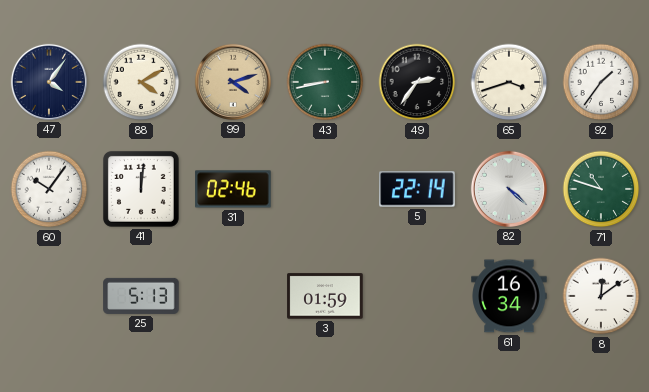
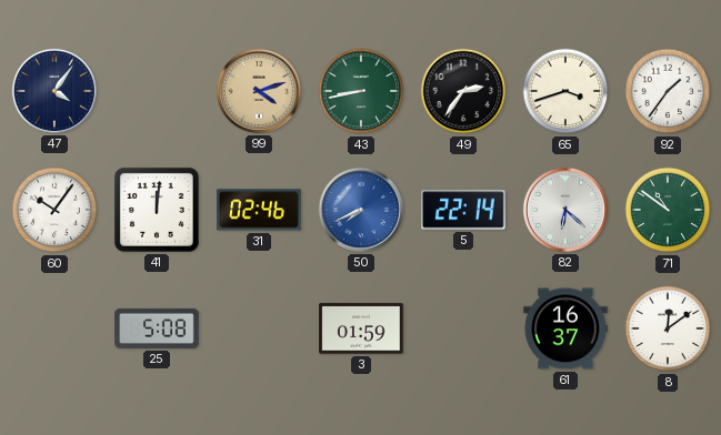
88: 4:10 -> none (141, 82)
50: none -> 7:41 (361, 210)
82: 4:22 -> 6:22 (565, 210)
71: 10:48 -> 10:51 (668, 210)
25: 5:13 -> 5:08 (157, 328)
61: 16:34 -> 16:37 (565, 328)
